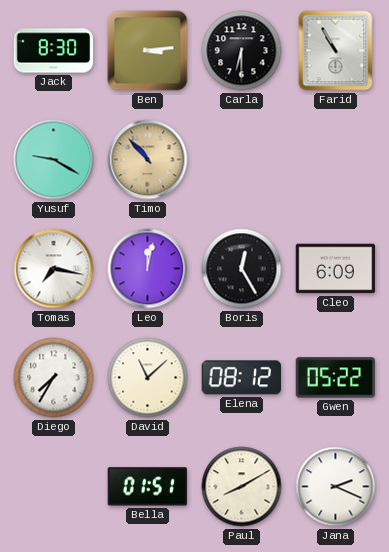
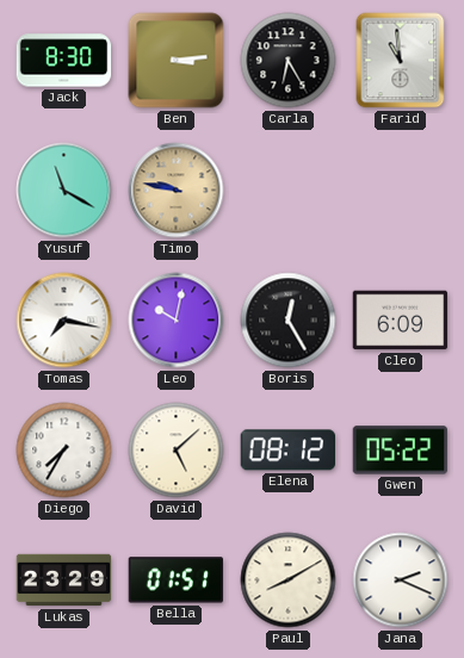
Carla: 6:30 -> 6:25 (289, 61)
Farid: 10:55 -> 10:59 (401, 61)
Yusuf: 9:20 -> 11:20 (64, 191)
Timo: 10:53 -> 9:47 (177, 191)
Leo: 12:02 -> 10:02 (177, 321)
David: 11:08 -> 5:08 (177, 451)
Lukas: none -> 23:29 (64, 581)
